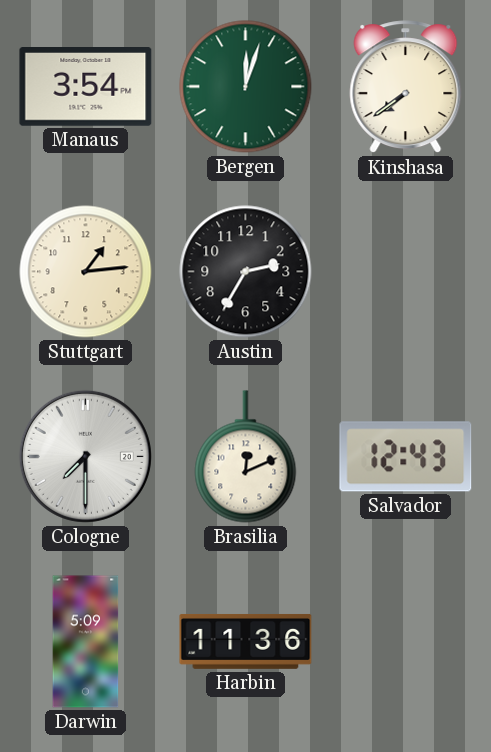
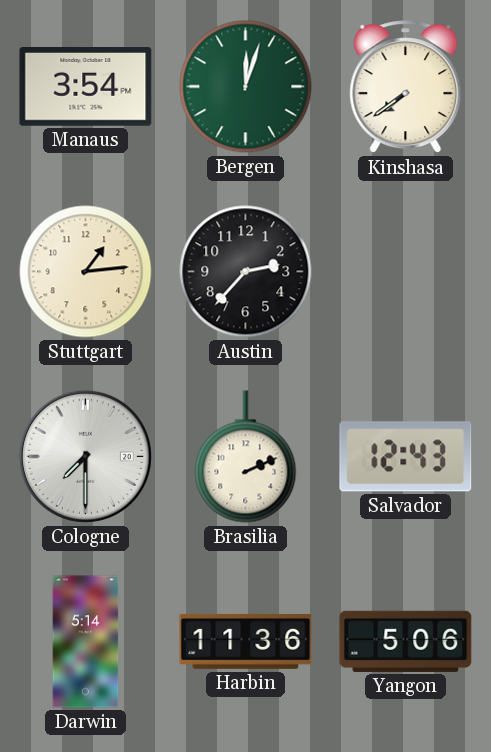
Austin: 2:35 -> 2:37 (246, 272)
Brasilia: 12:11 -> 2:11 (246, 457)
Darwin: 5:09 -> 5:14 (86, 642)
Yangon: none -> 5:06 (406, 641)
